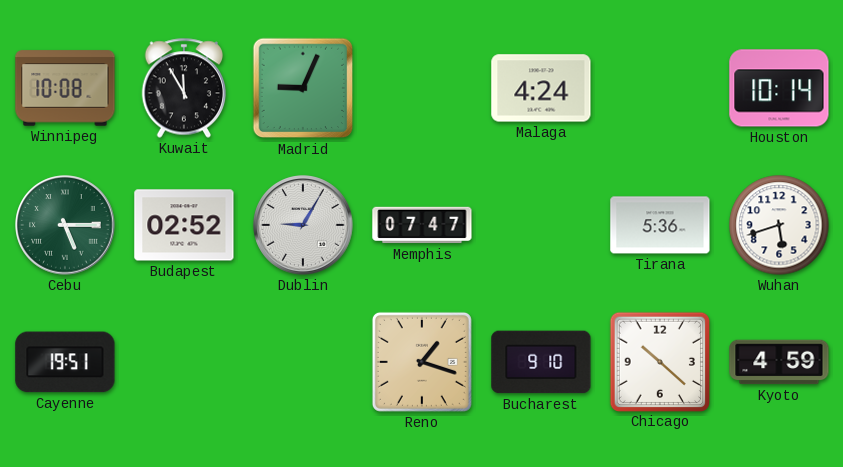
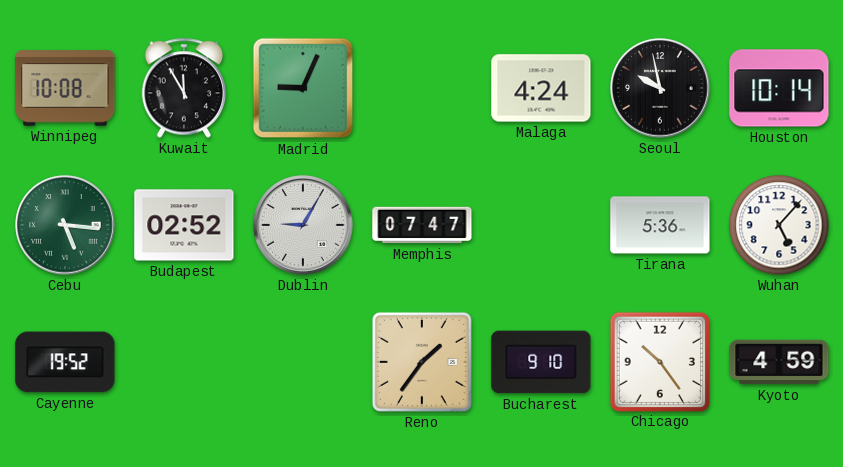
Seoul: none -> 9:58 (660, 88)
Cebu: 5:15 -> 5:16 (65, 225)
Wuhan: 5:42 -> 5:07 (779, 225)
Cayenne: 19:51 -> 19:52 (65, 362)
Reno: 1:18 -> 1:36 (422, 362)
Chicago: 10:22 -> 10:24 (659, 361)
